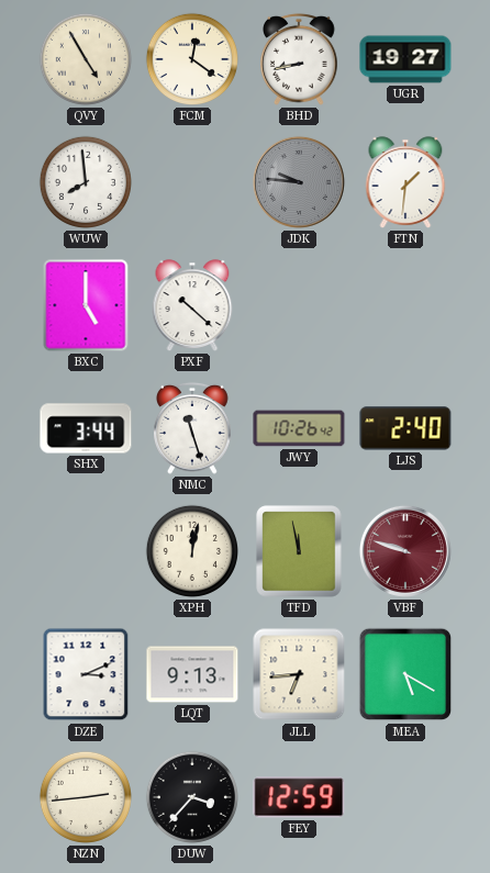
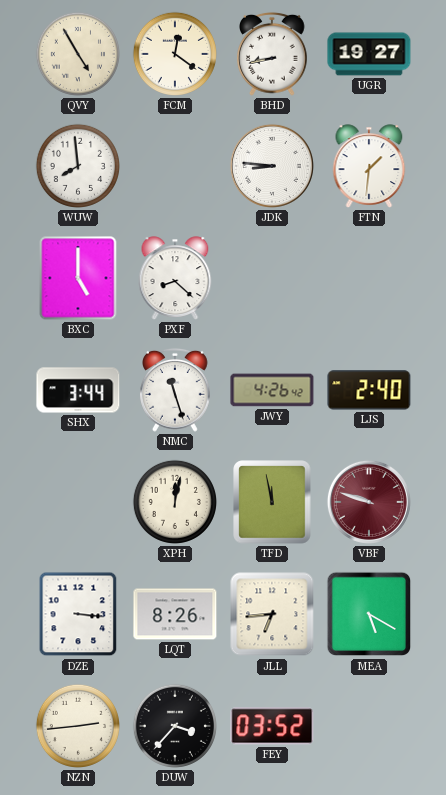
JDK: 9:46 -> 8:46 (272, 166)
JDK dial: grey -> white (272, 166)
PXF: 10:22 -> 8:22 (175, 278)
JWY: 10:26 -> 4:26 (272, 390)
DZE: 3:11 -> 3:16 (78, 614)
LQT: 9:13 -> 8:26 (175, 614)
FEY: 12:59 -> 03:52 (272, 726)
